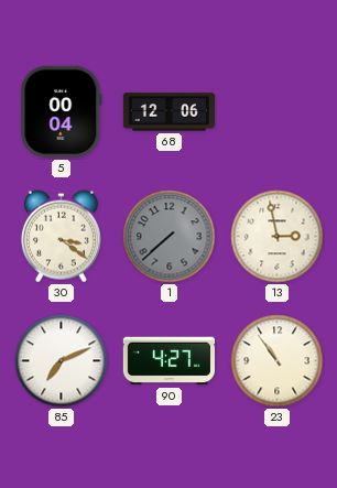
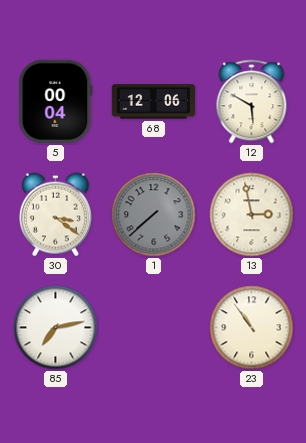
12: none -> 5:50 (252, 102)
85: 7:11 -> 7:13 (56, 328)
90: 4:27 -> none (168, 361)
